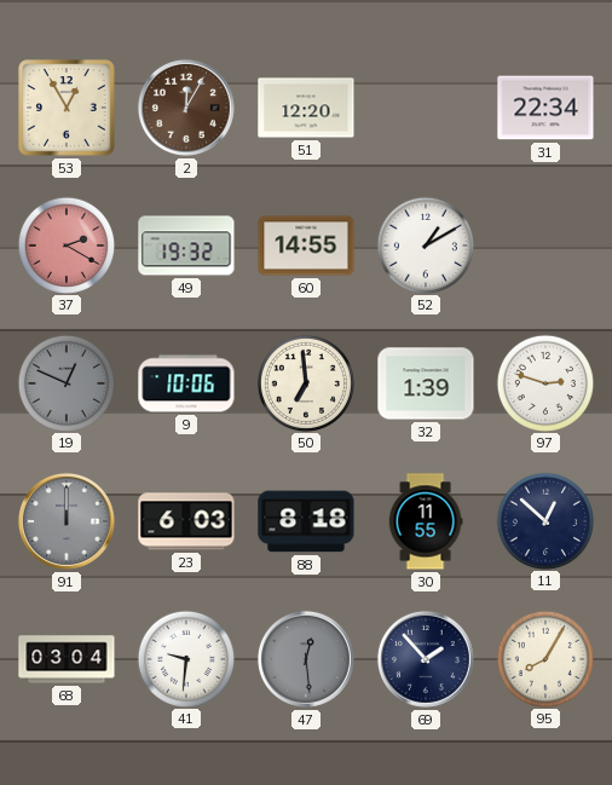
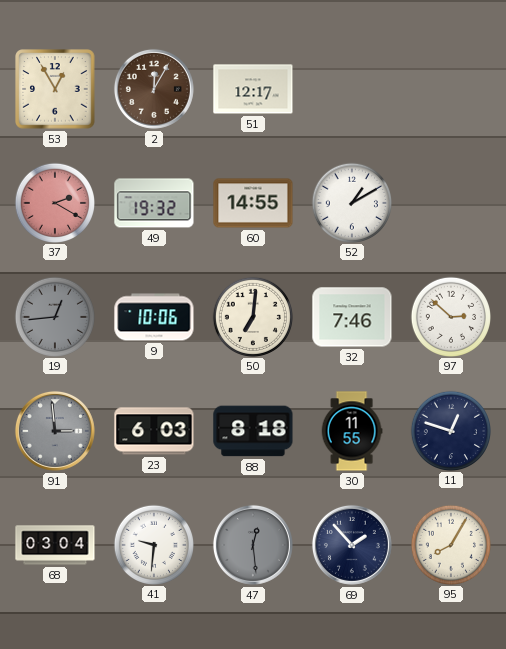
51: 12:20 -> 12:17 (253, 89)
31: 22:34 -> none (545, 108)
19: 12:49 -> 12:44 (54, 316)
50: 6:59 -> 7:01 (252, 316)
32: 1:39 -> 7:46 (352, 317)
97: 2:48 -> 2:52 (450, 316)
91: 12:00 -> 2:59 (55, 431)
11: 12:52 -> 12:48 (450, 430)
